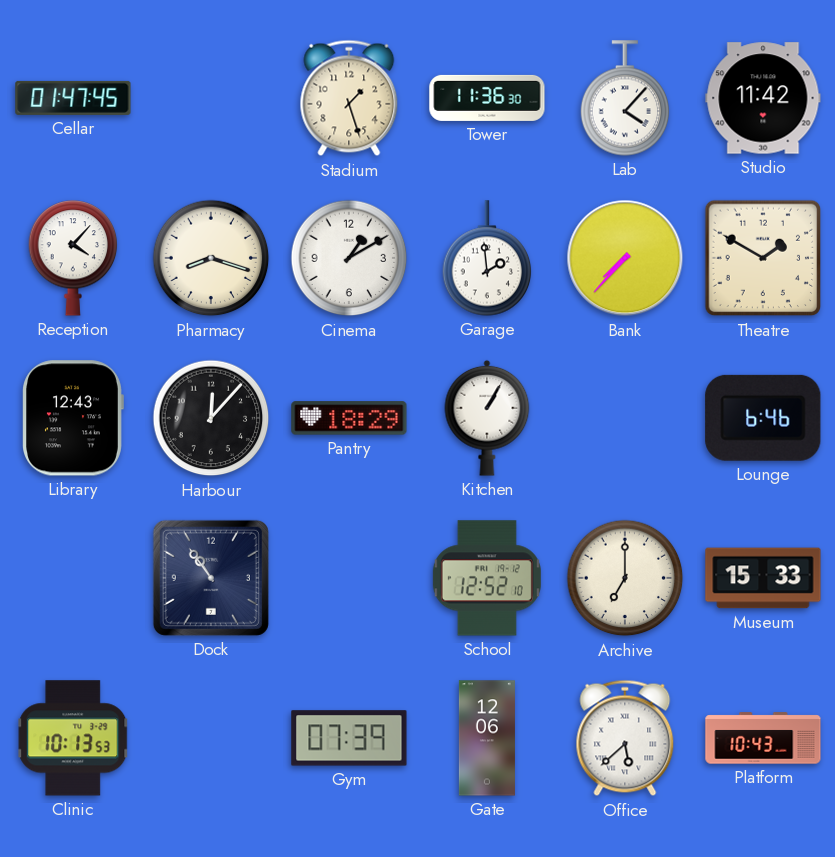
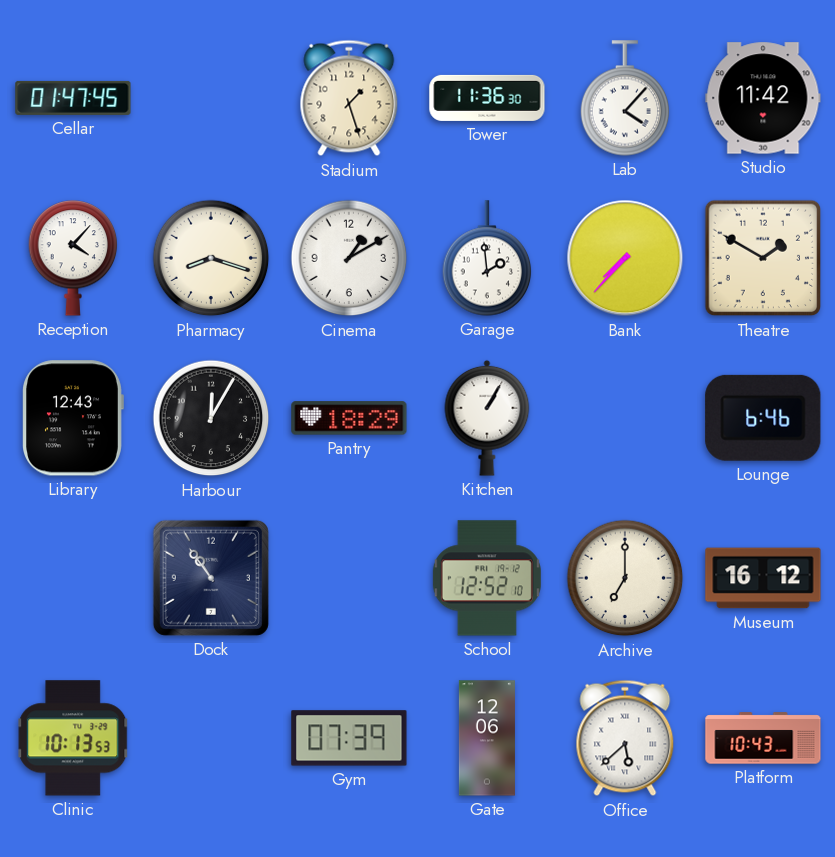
Harbour: 12:07 -> 12:05 (211, 418)
Museum: 15:33 -> 16:12 (763, 578)
